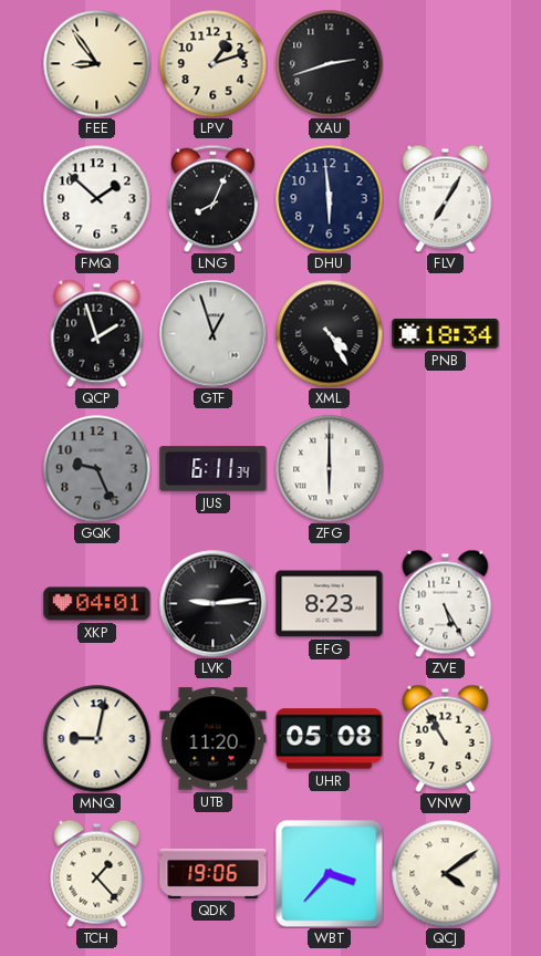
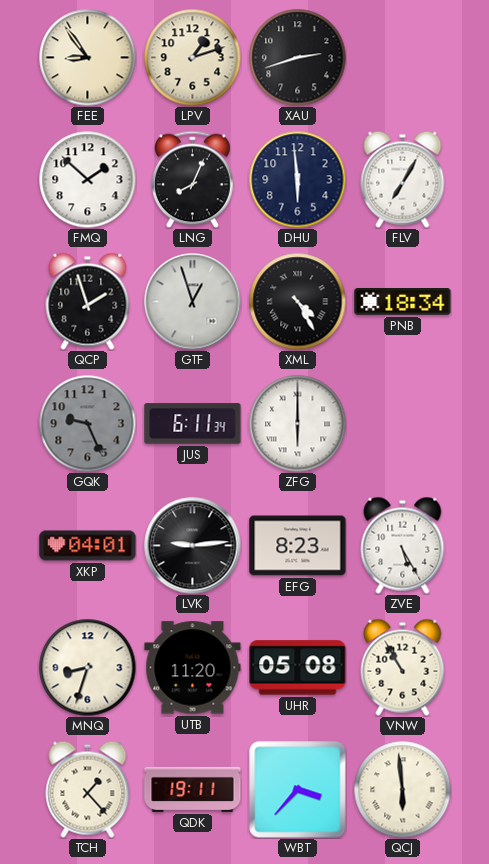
MNQ: 9:02 -> 8:33 (87, 667)
QDK: 19:06 -> 19:11 (193, 789)
QCJ: 4:09 -> 5:59 (402, 789)
